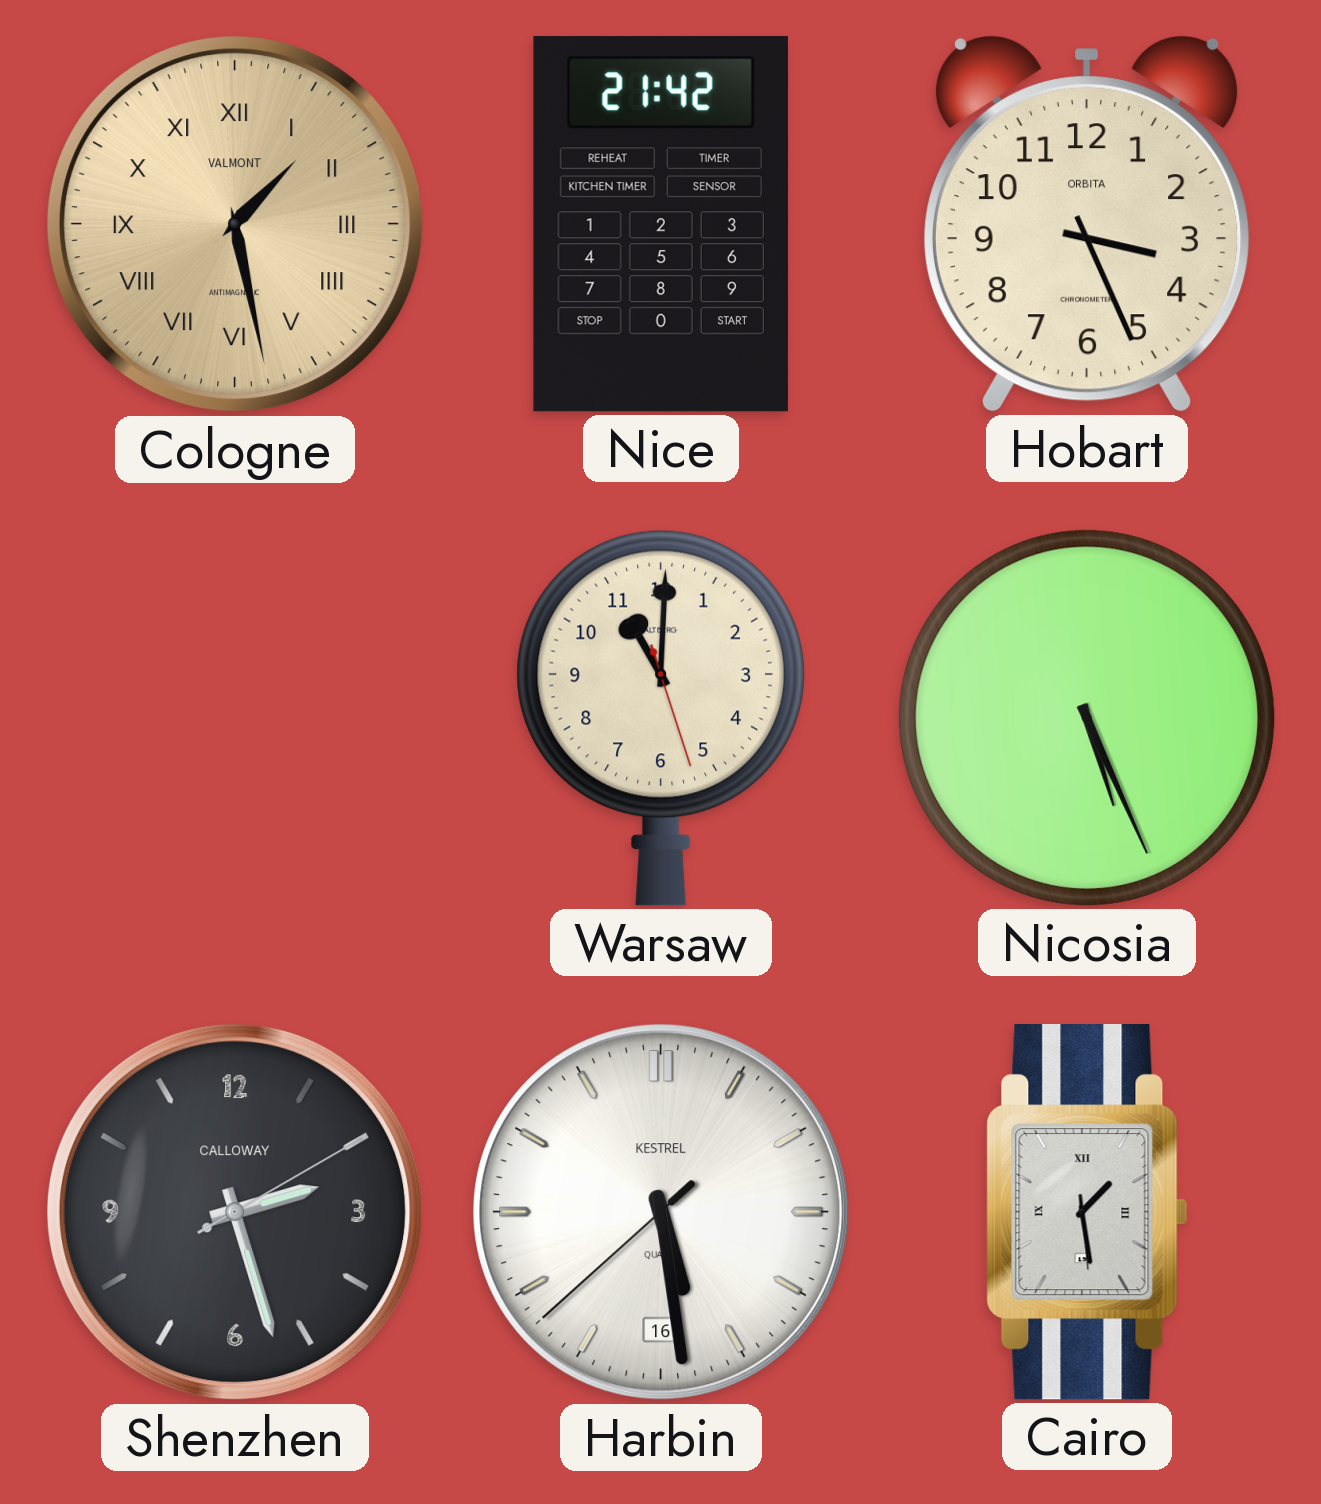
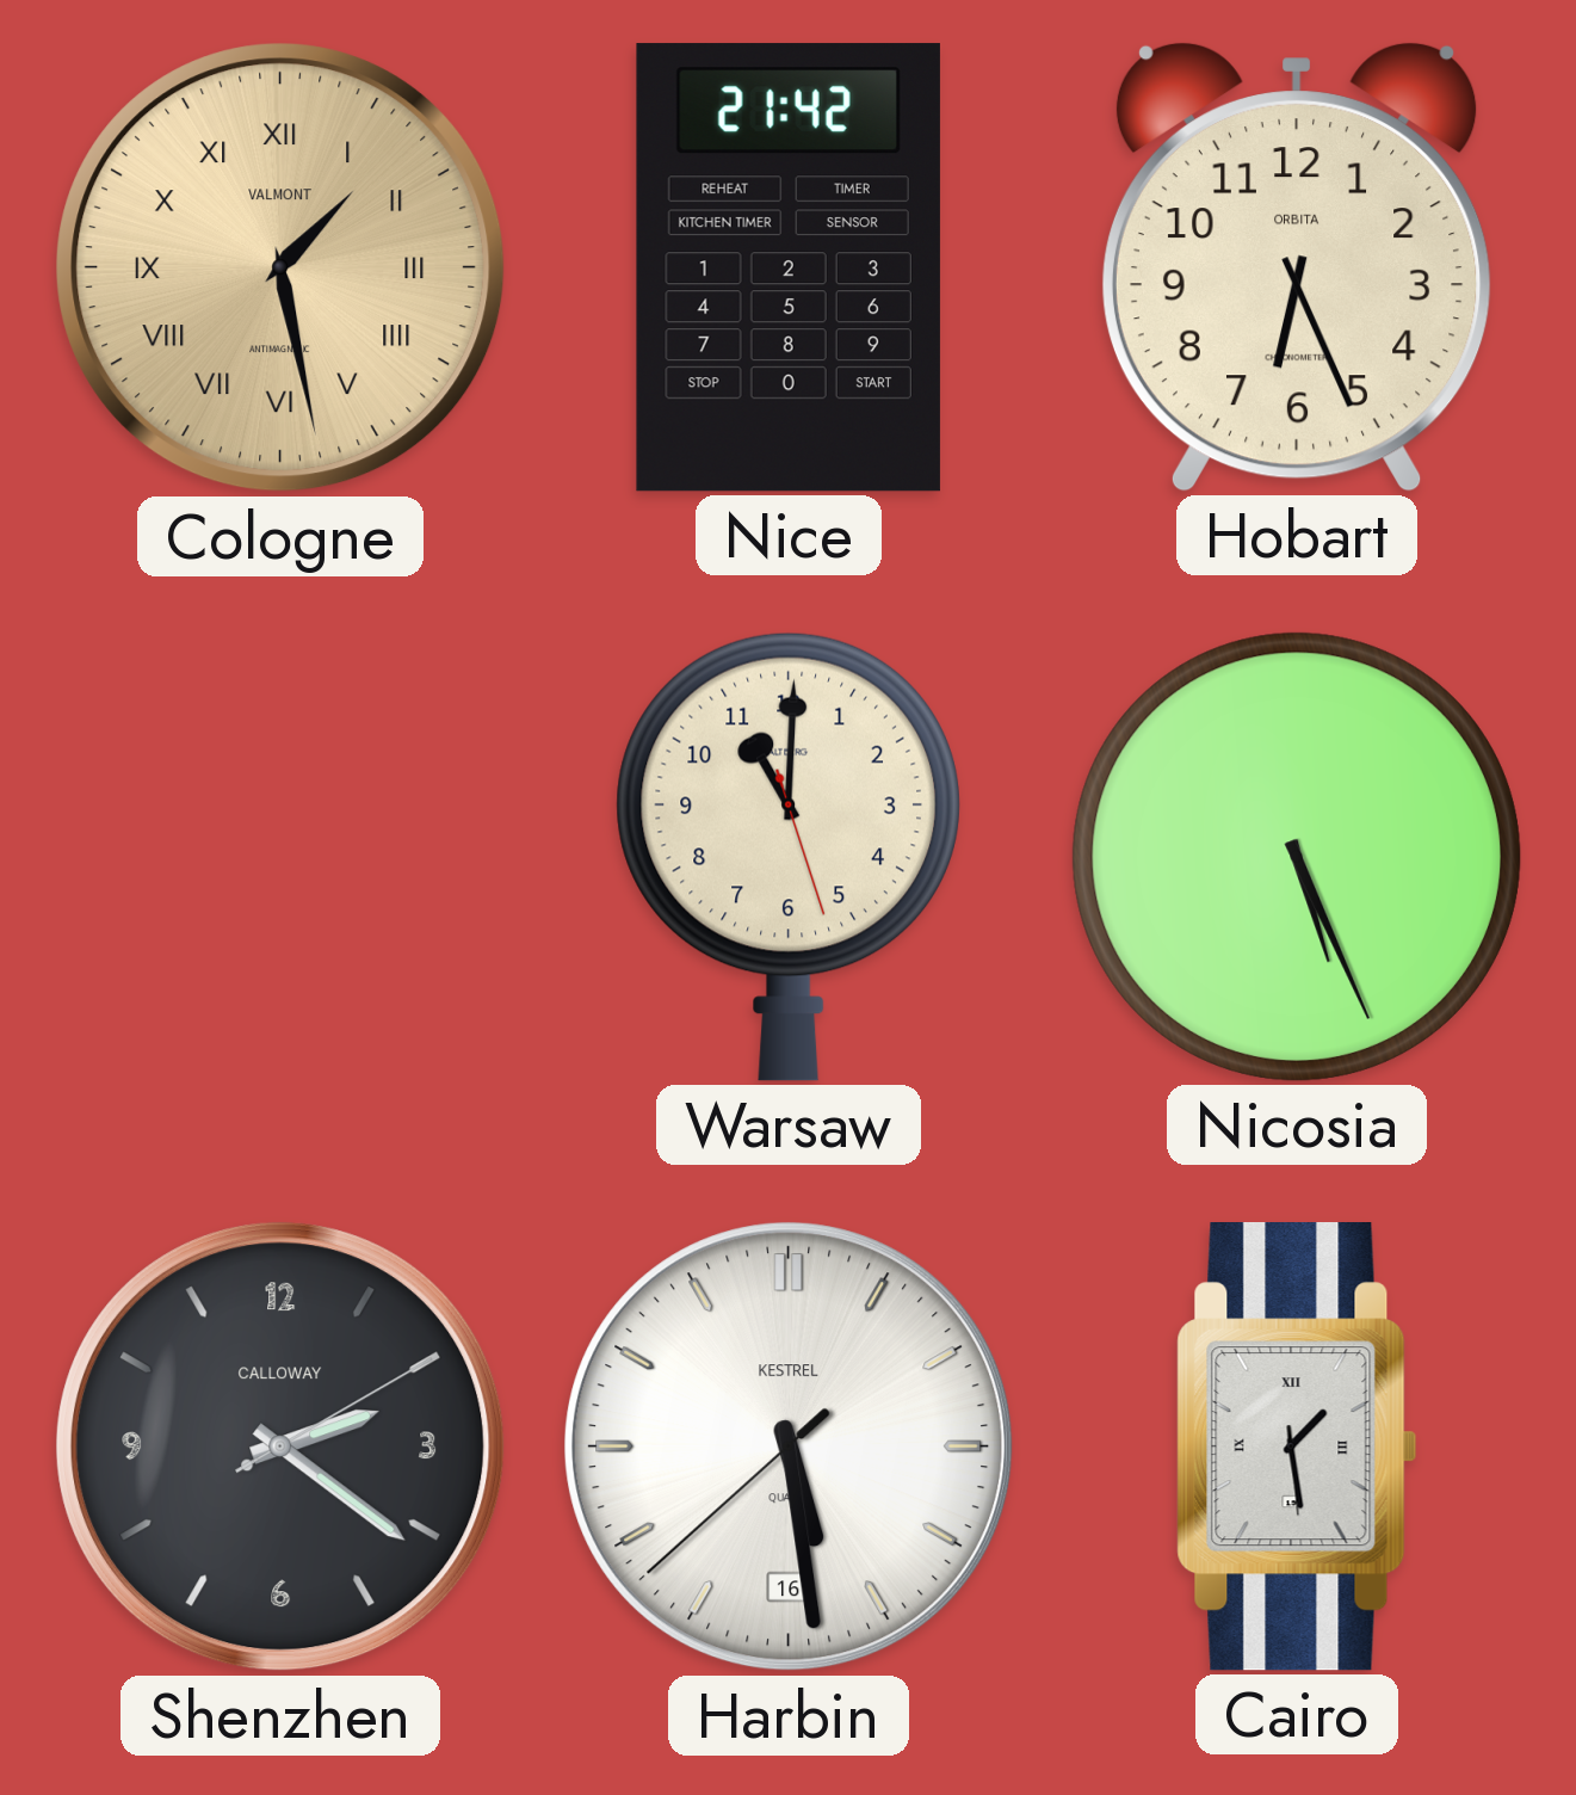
Hobart: 3:26 -> 6:26 (1297, 267)
Shenzhen: 2:27 -> 2:21 (280, 1447)
